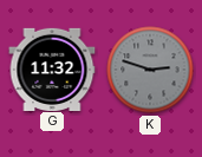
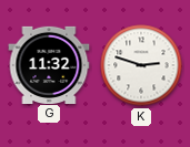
K dial: grey -> white (141, 65)
